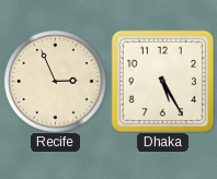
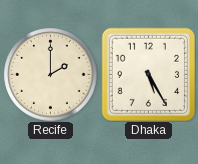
Recife: 2:56 -> 2:00 (50, 74)
